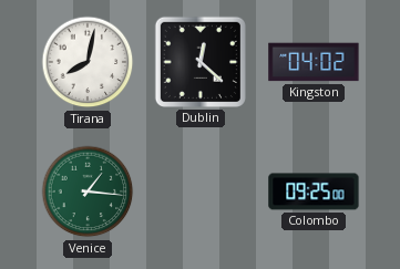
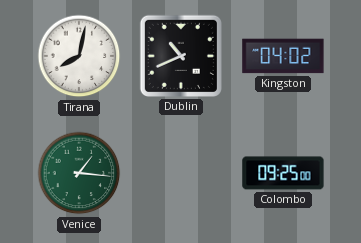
Dublin: 12:22 -> 10:41 (181, 56)
